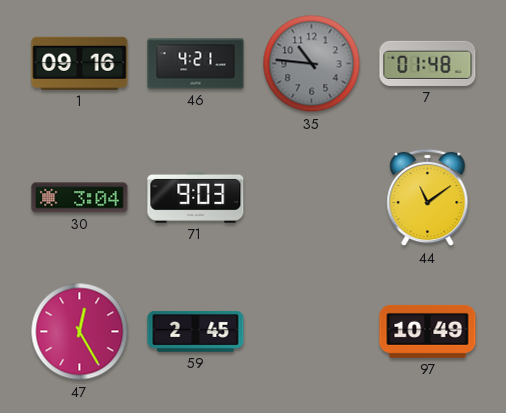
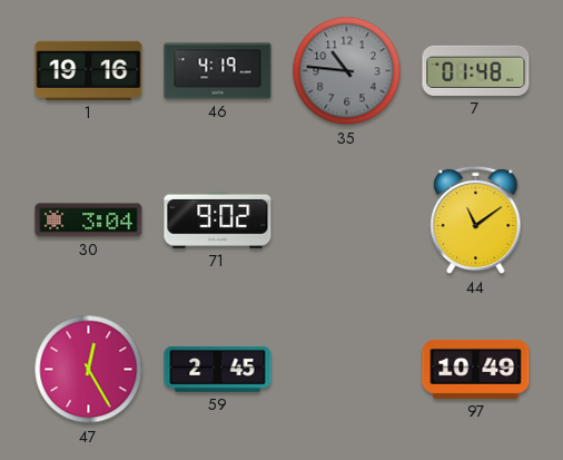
1: 09:16 -> 19:16 (89, 70)
46: 4:21 -> 4:19 (218, 71)
71: 9:03 -> 9:02 (218, 219)
